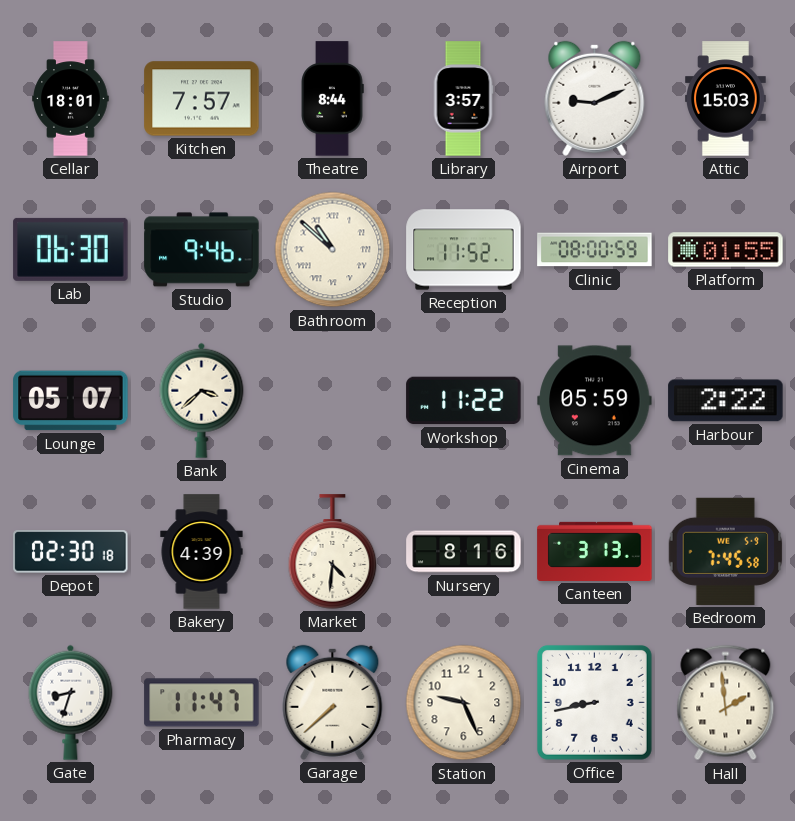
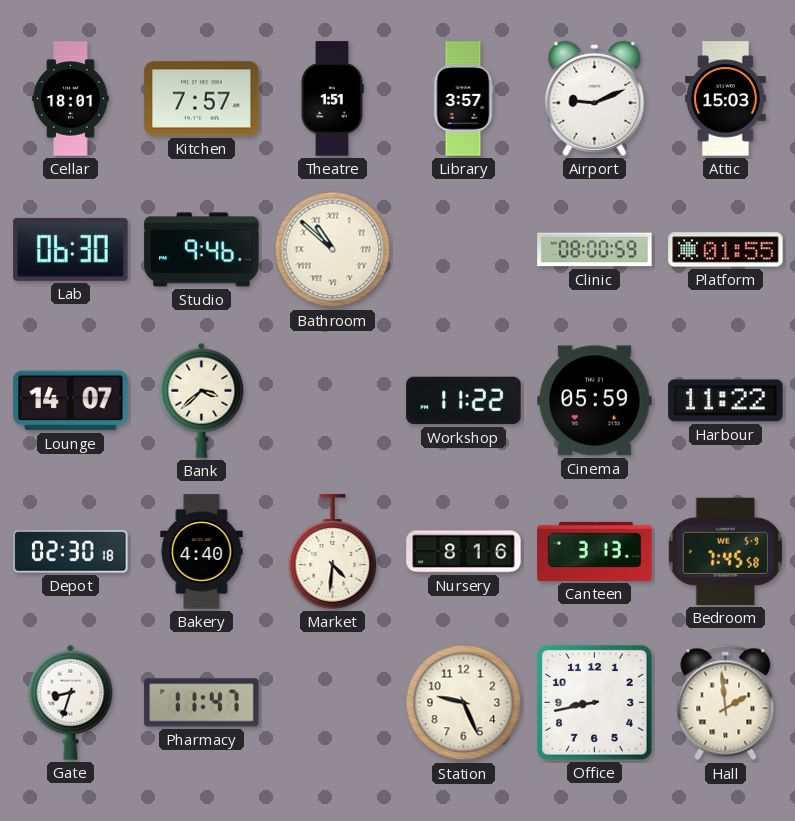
Theatre: 8:44 -> 1:51 (332, 99)
Reception: 11:52 -> none (464, 250)
Lounge: 05:07 -> 14:07 (71, 401)
Harbour: 2:22 -> 11:22 (726, 401)
Bakery: 4:39 -> 4:40 (202, 552)
Garage: 7:38 -> none (333, 702)
